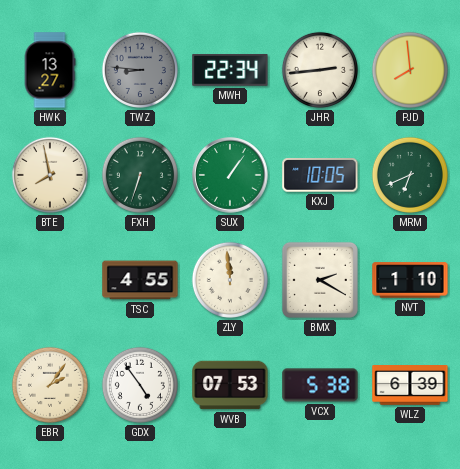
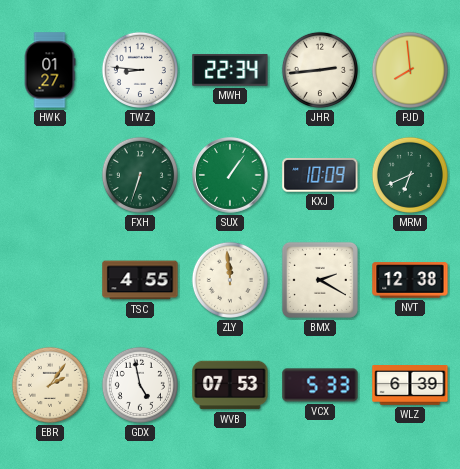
HWK: 13:27 -> 01:27 (50, 70)
TWZ dial: grey -> white (140, 70)
BTE: 7:58 -> none (50, 175)
KXJ: 10:05 -> 10:09 (320, 175)
NVT: 1:10 -> 12:38 (410, 280)
GDX: 4:54 -> 4:58 (140, 385)
VCX: 5:38 -> 5:33 (320, 385)
